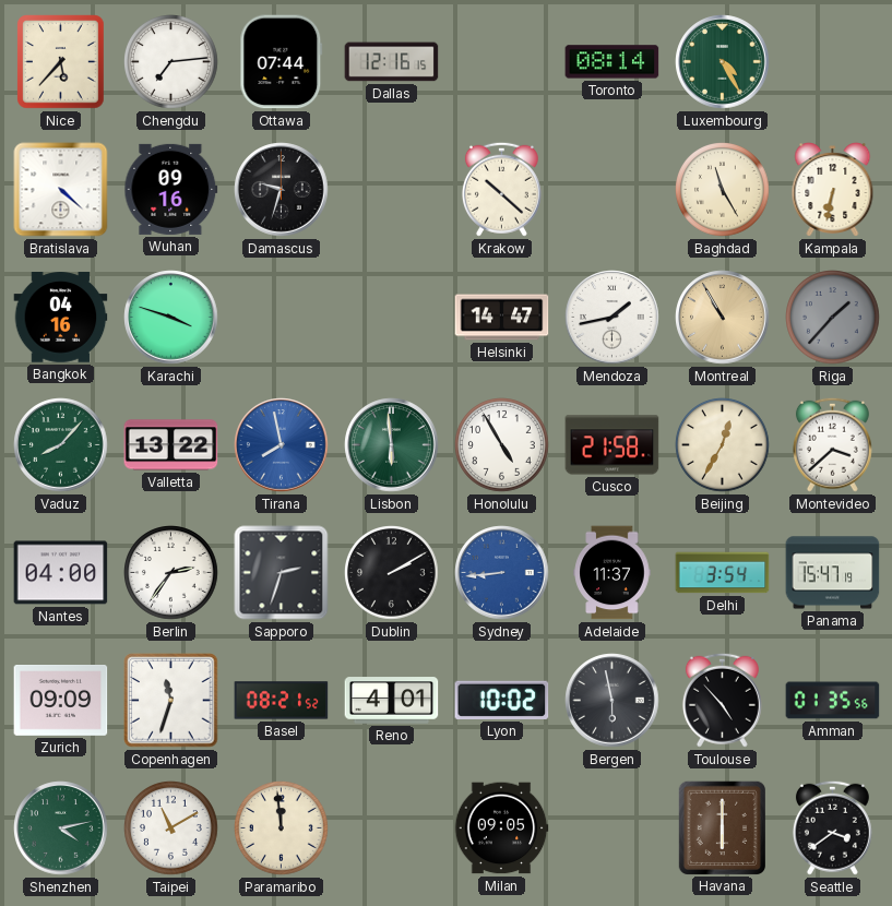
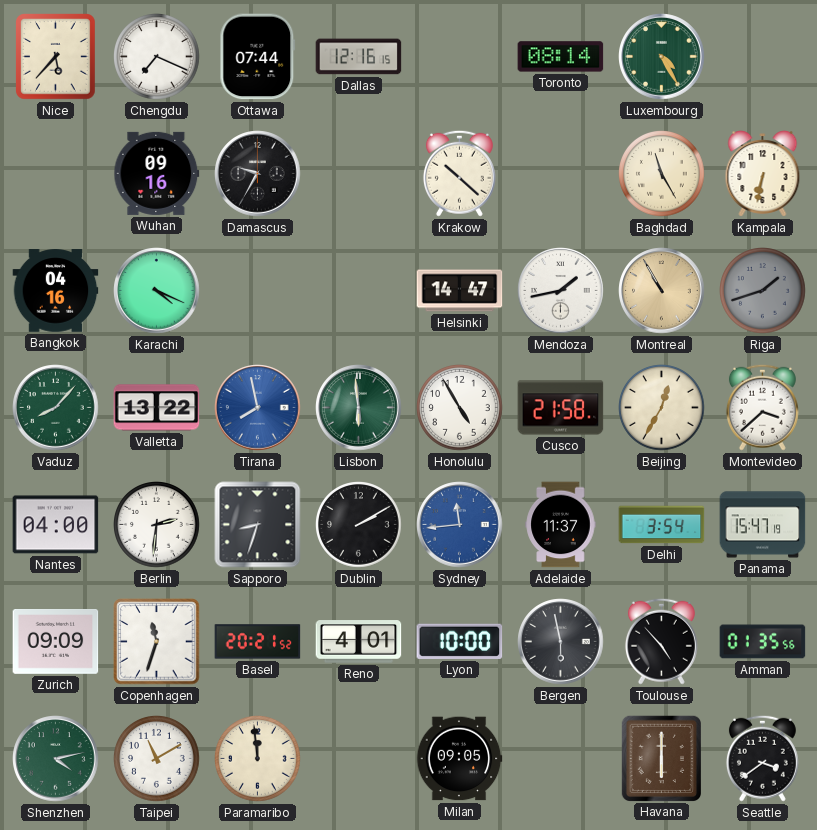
Chengdu: 7:14 -> 7:19 (157, 57)
Bratislava: 4:22 -> none (61, 190)
Damascus: 9:33 -> 9:35 (258, 174)
Karachi: 3:48 -> 4:19 (157, 291)
Riga: 1:37 -> 1:42 (763, 291)
Berlin: 2:36 -> 2:31 (157, 525)
Sapporo: 2:33 -> 8:33 (258, 525)
Sydney: 8:44 -> 11:44 (460, 525)
Basel: 08:21 -> 20:21 (258, 642)
Lyon: 10:02 -> 10:00 (460, 641)
